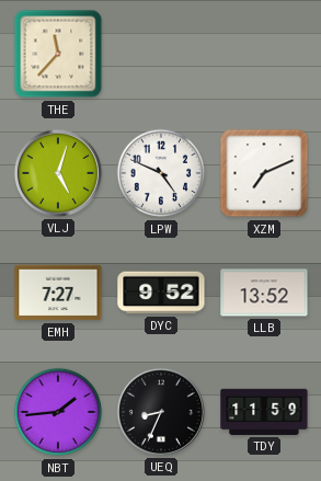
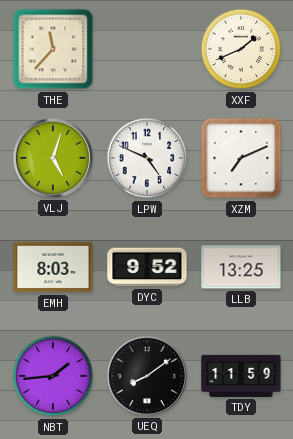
XXF: none -> 1:41 (241, 49)
EMH: 7:27 -> 8:03 (53, 267)
LLB: 13:52 -> 13:25 (241, 267)
UEQ: 8:34 -> 8:09 (147, 376)
